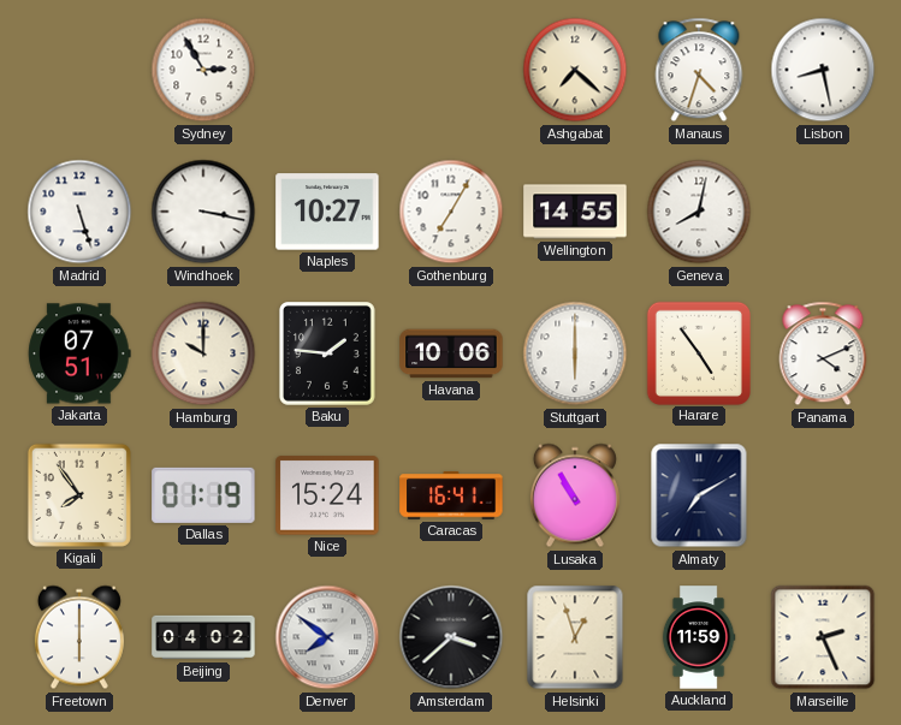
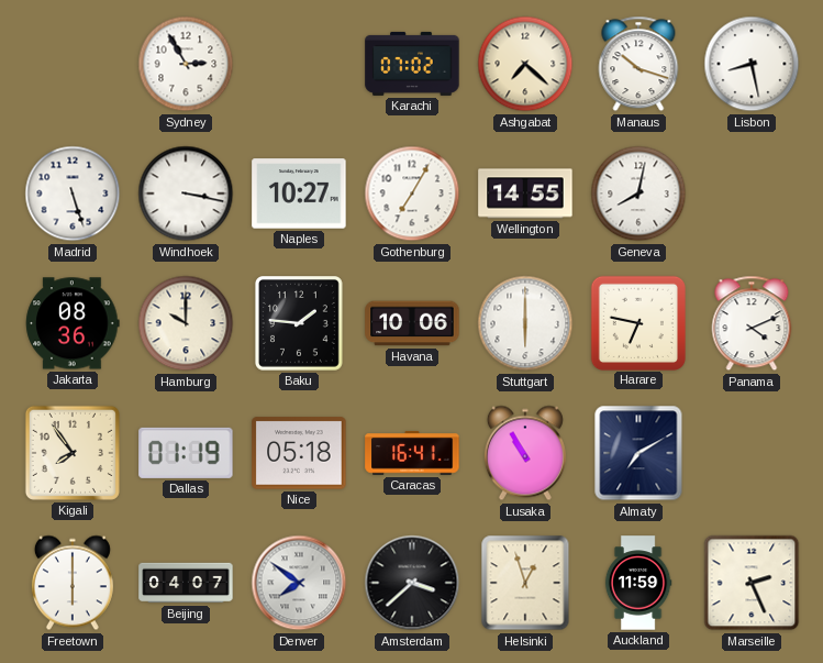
Karachi: none -> 07:02 (412, 64)
Manaus: 4:33 -> 10:18 (638, 64)
Jakarta: 07:51 -> 08:36 (73, 323)
Harare: 4:54 -> 6:47 (637, 322)
Nice: 15:24 -> 05:18 (299, 453)
Beijing: 04:02 -> 04:07 (186, 583)
